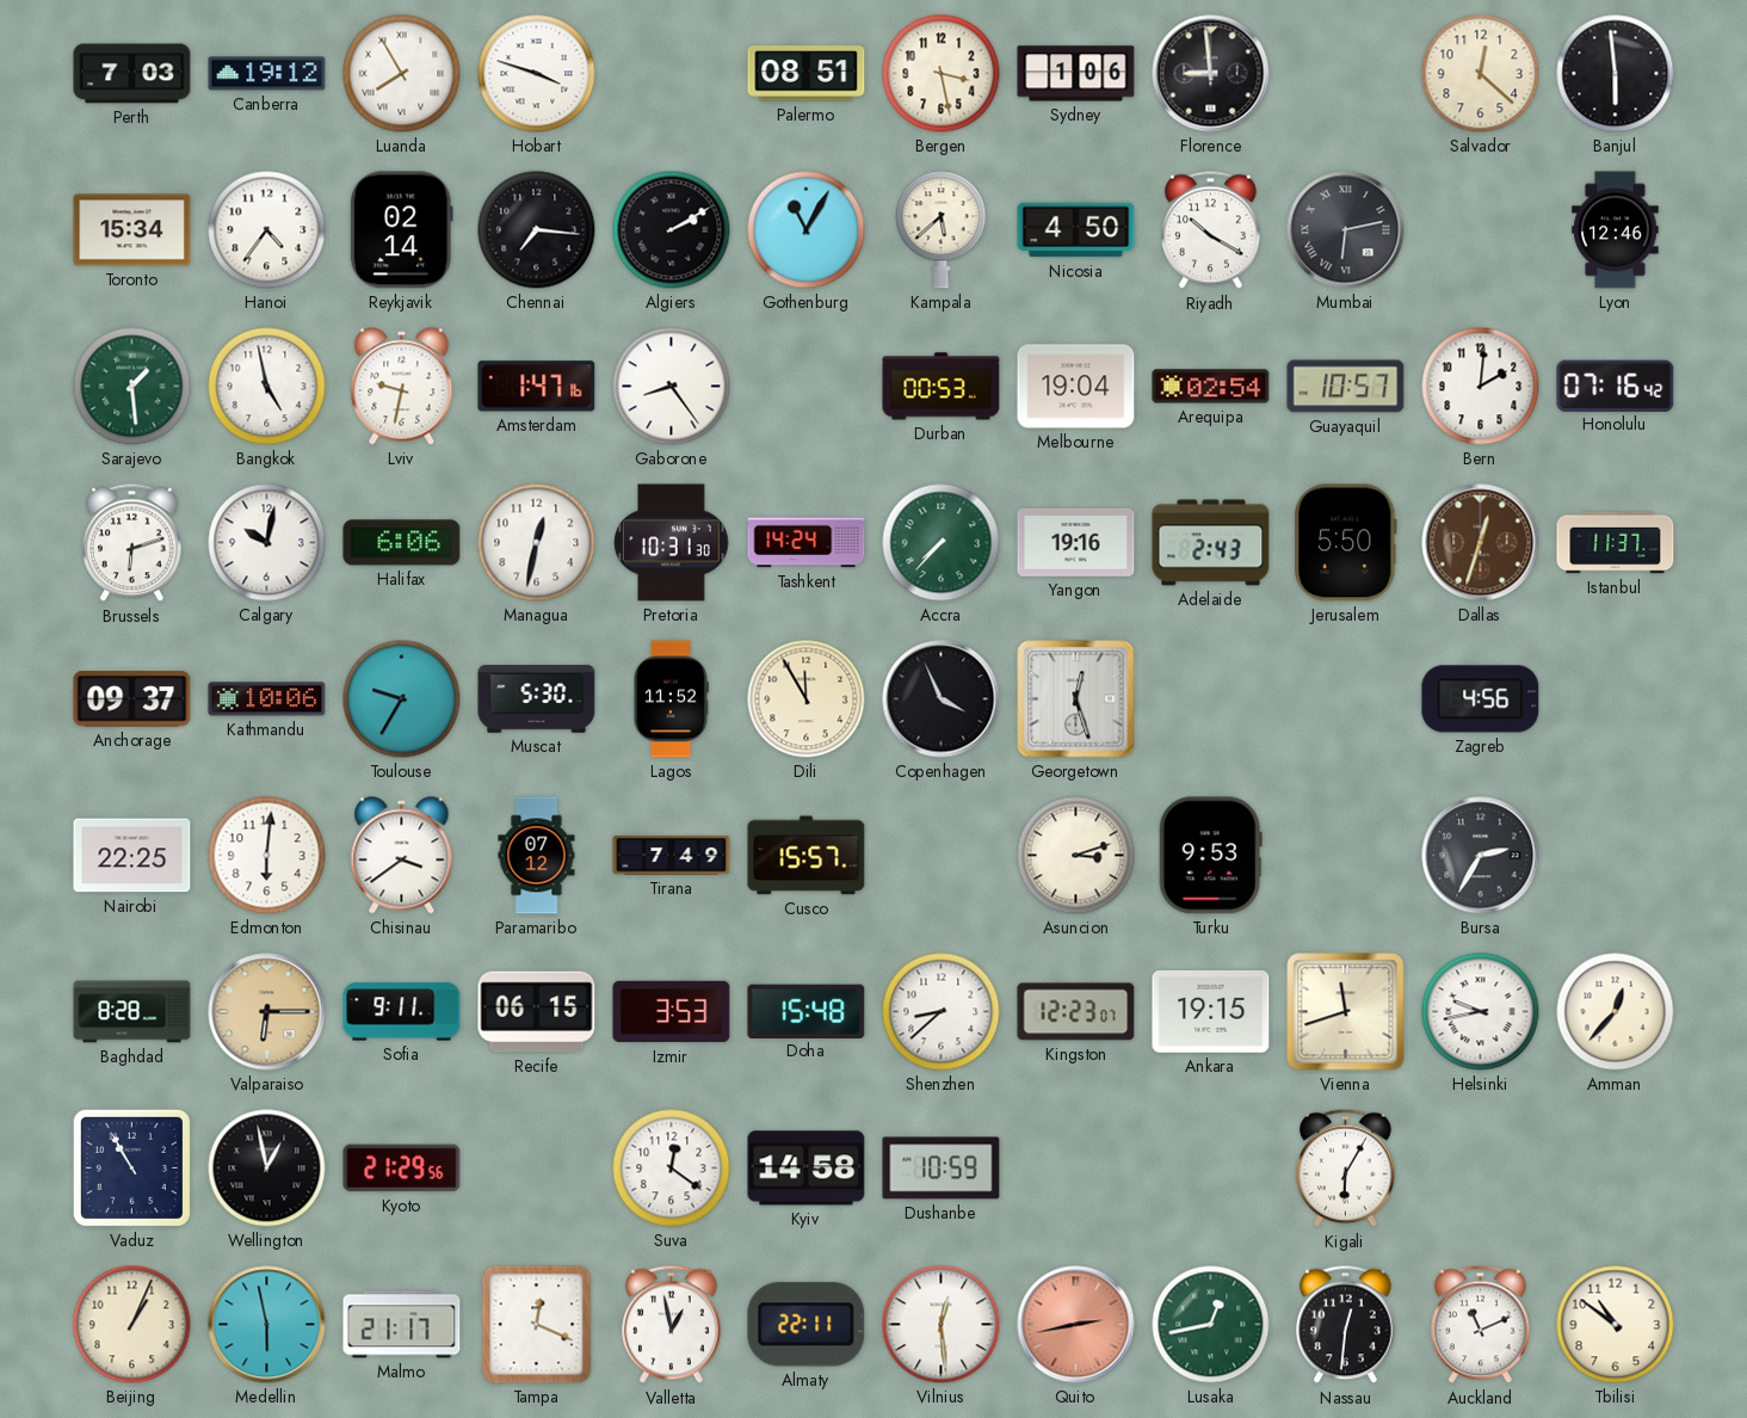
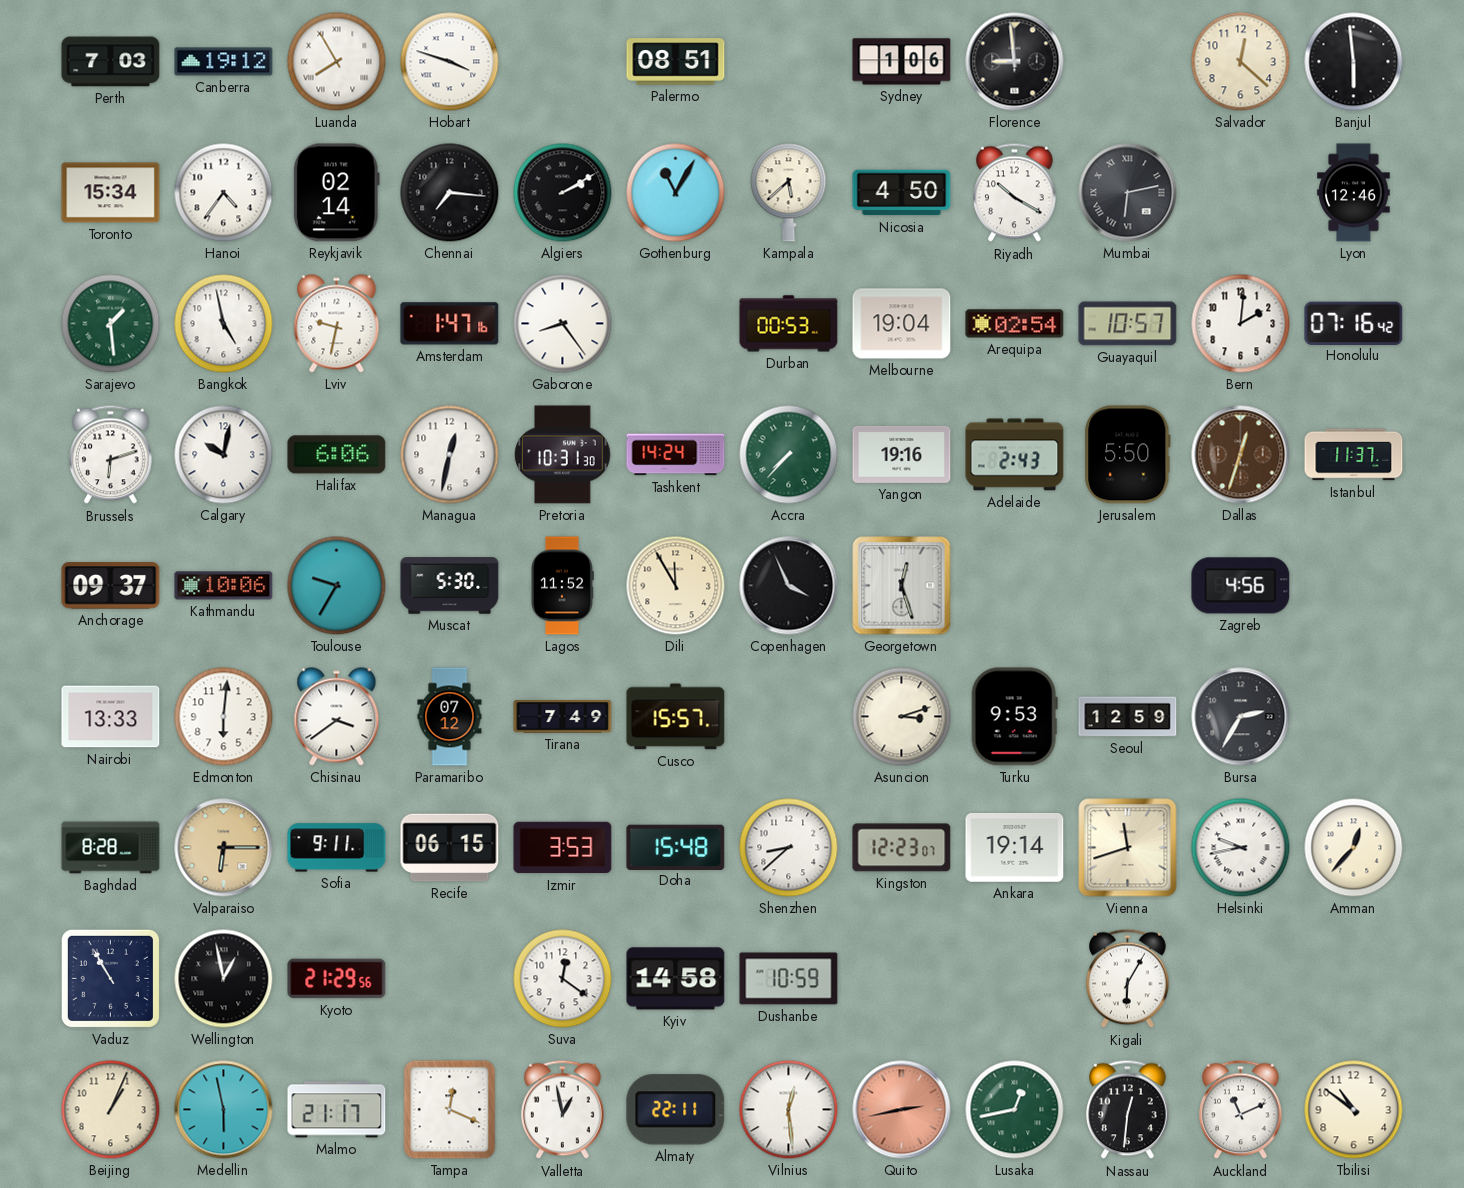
Bergen: 3:28 -> none (942, 74)
Nairobi: 22:25 -> 13:33 (111, 717)
Seoul: none -> 12:59 (1128, 717)
Ankara: 19:15 -> 19:14 (1015, 848)
